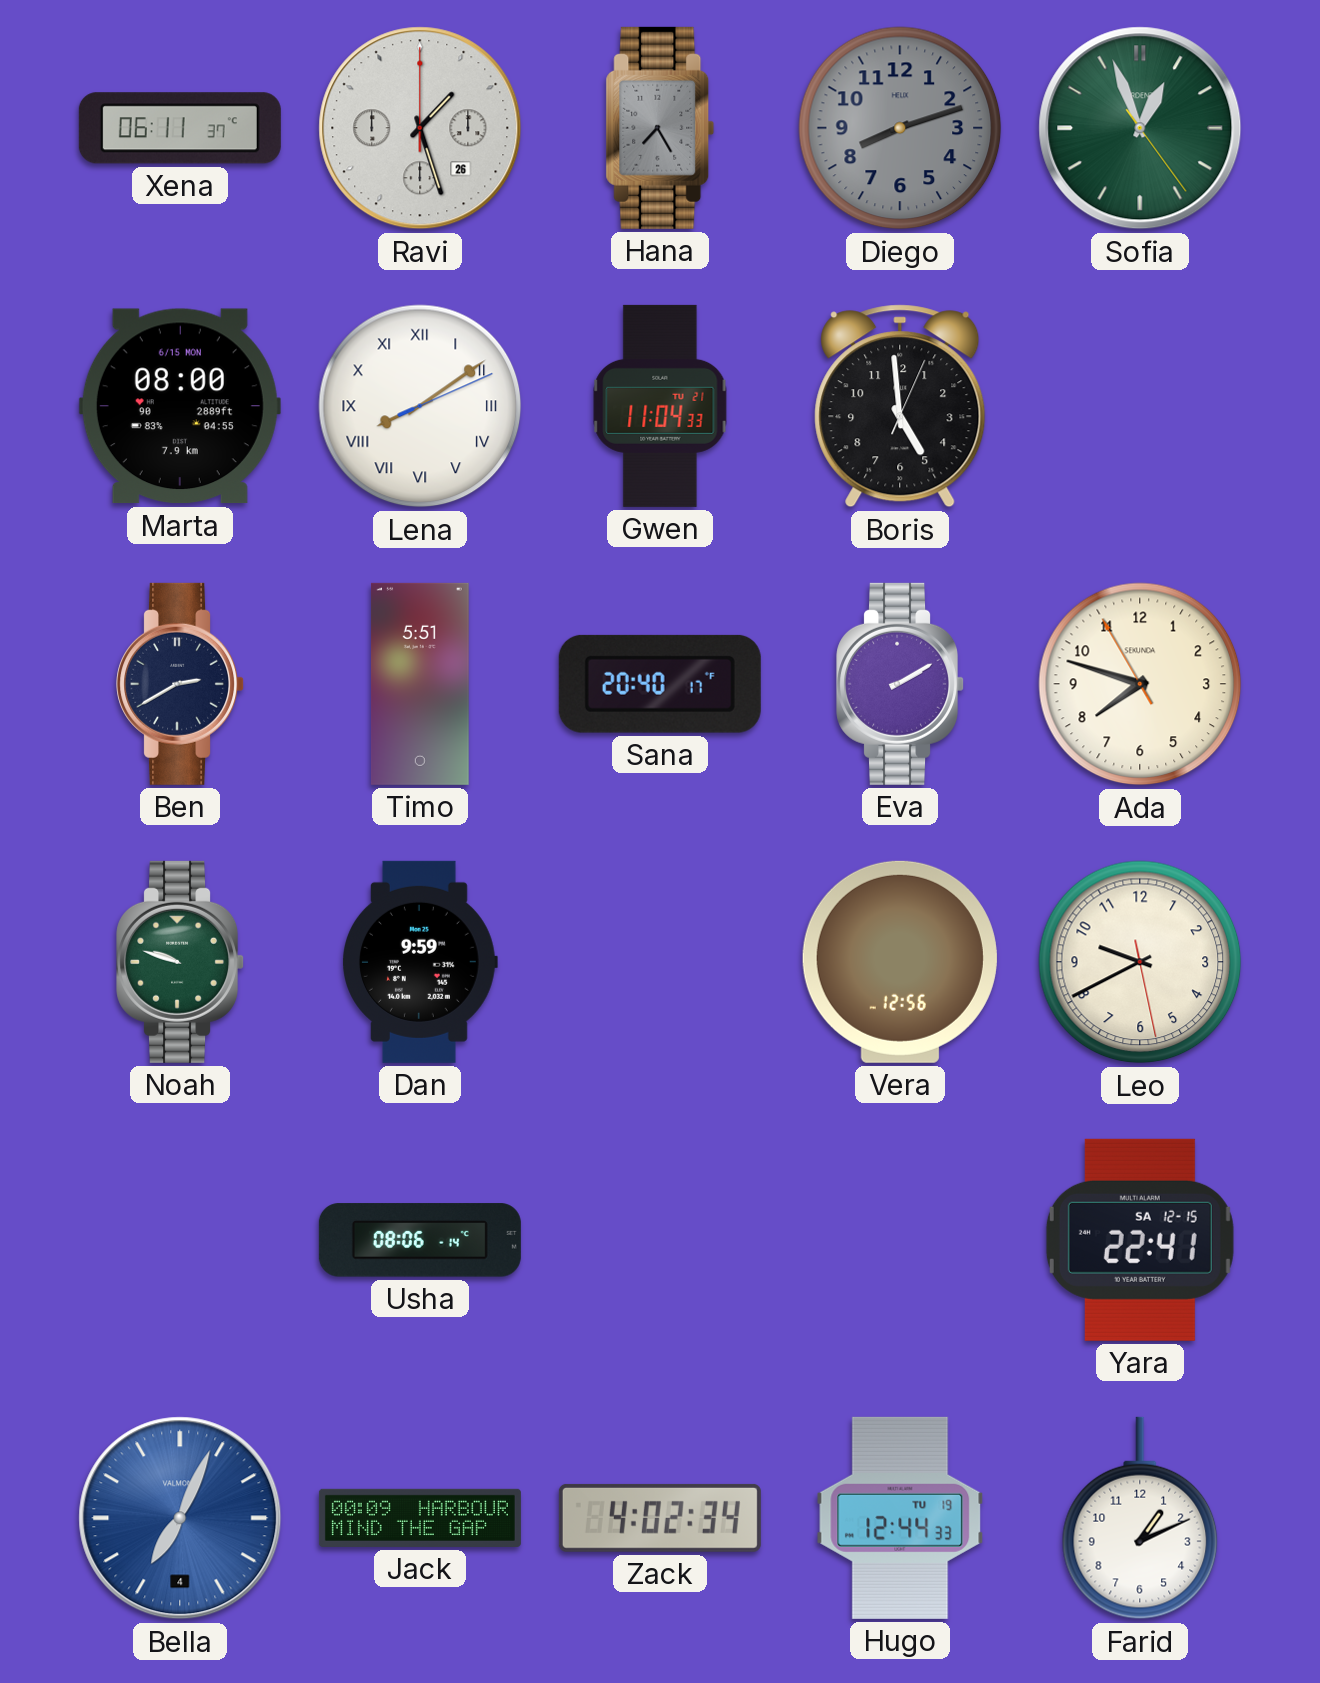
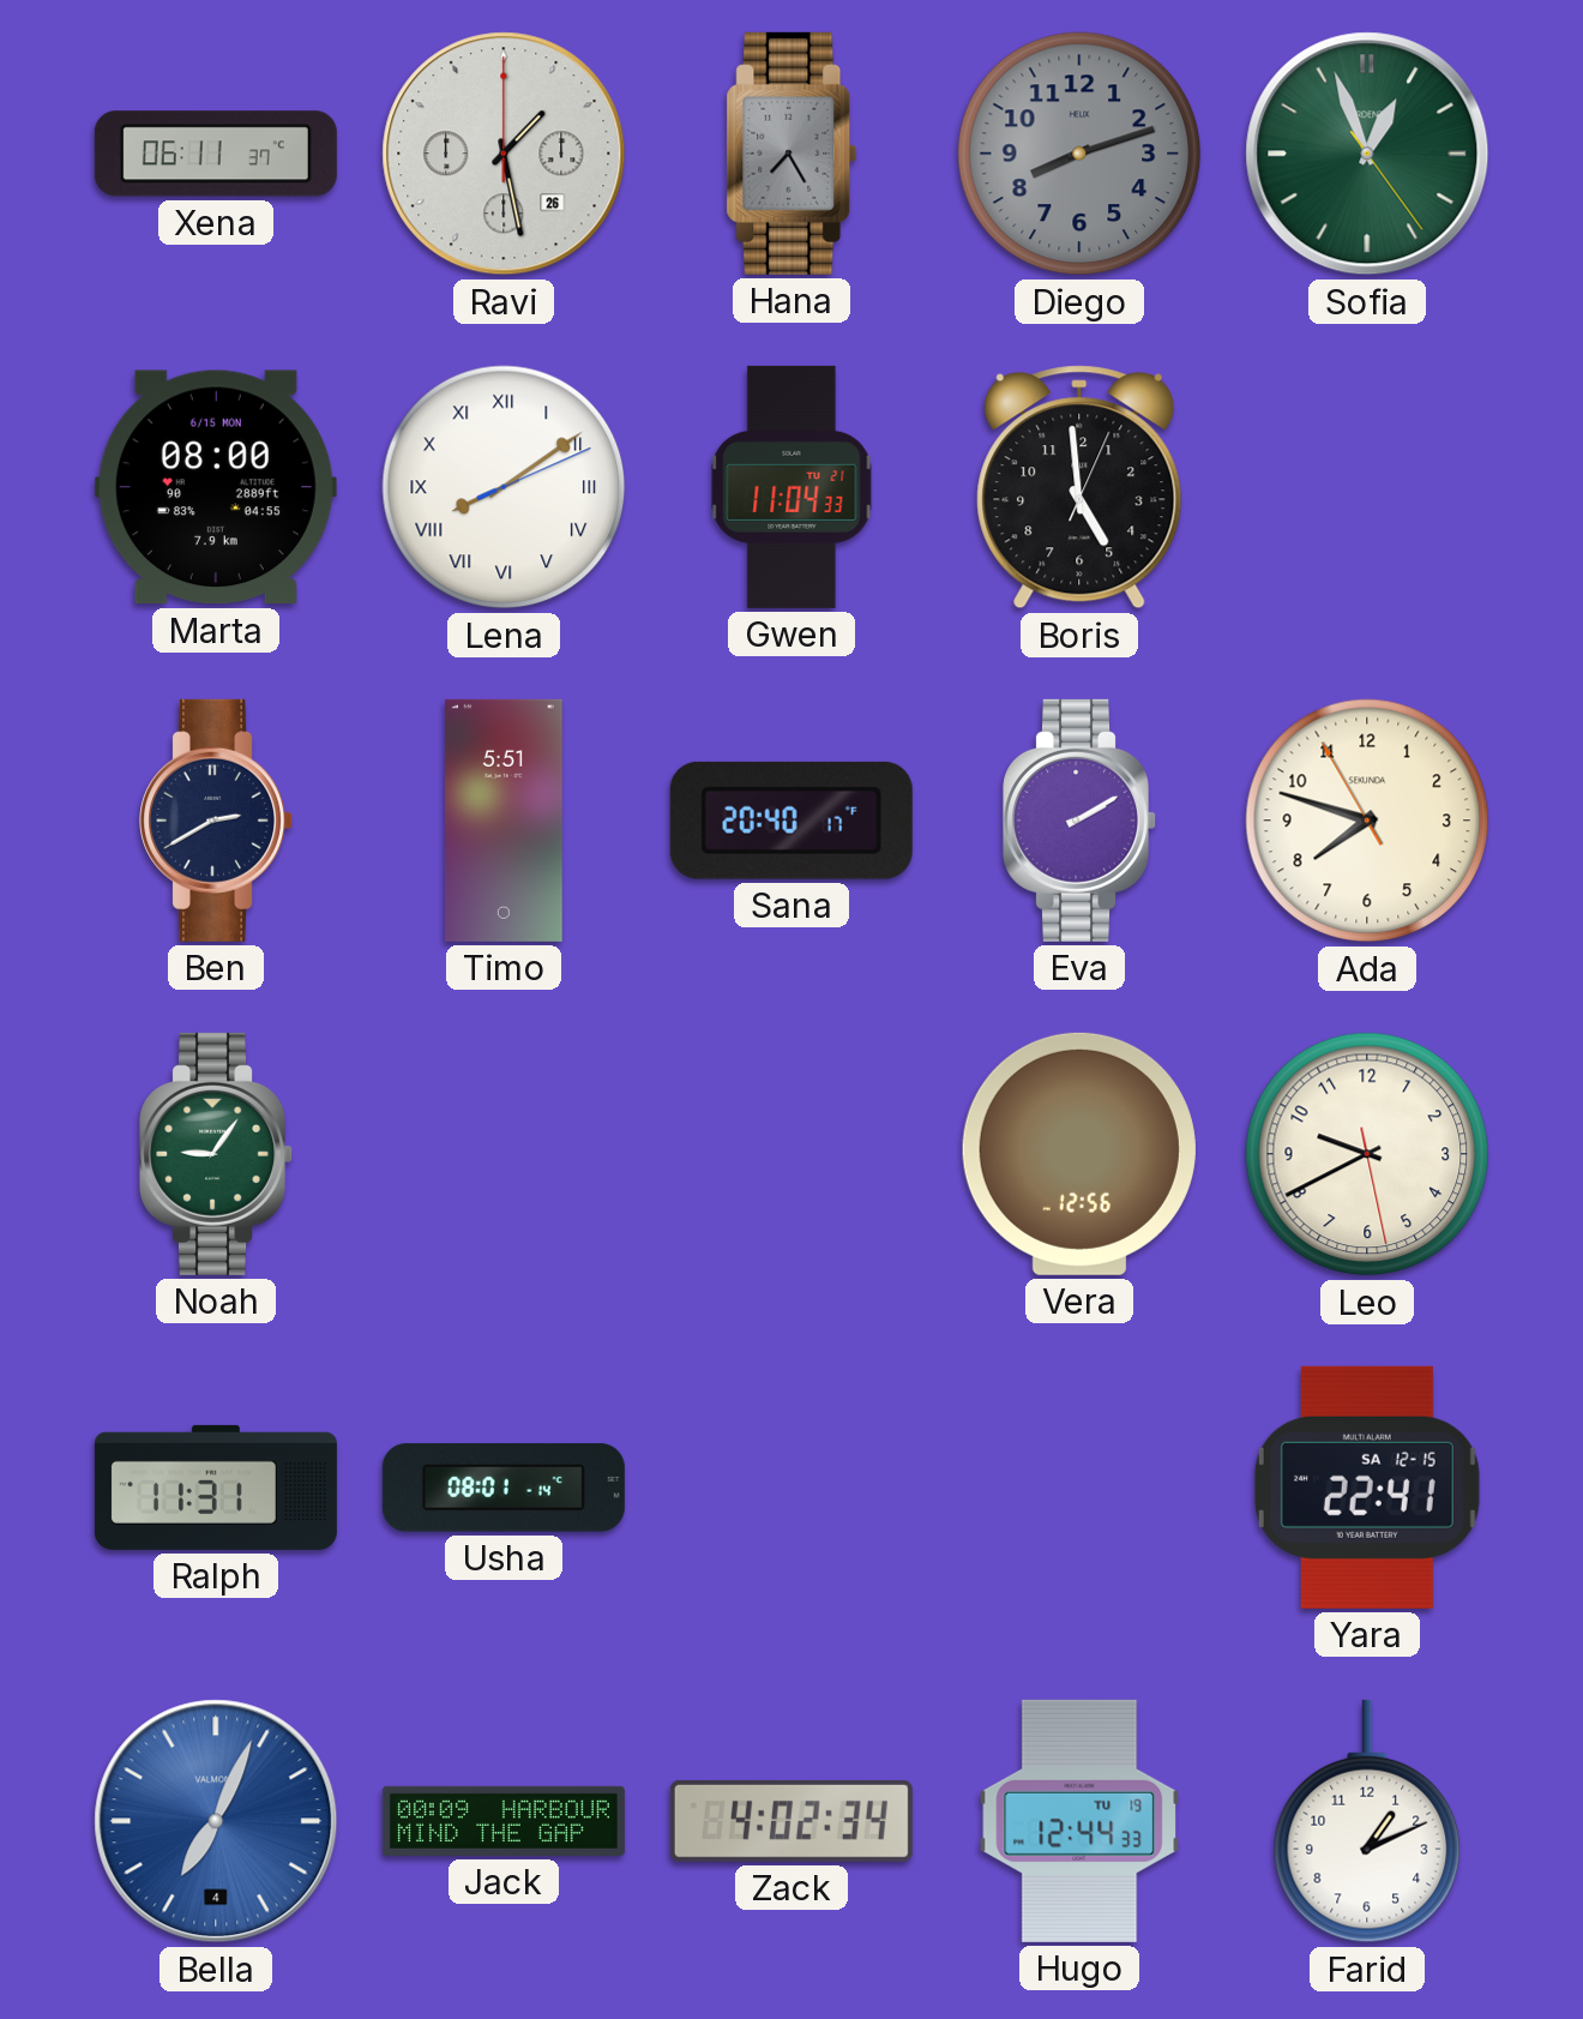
Ravi: 1:27 -> 1:28 (504, 154)
Noah: 9:48 -> 9:06 (217, 1154)
Dan: 9:59 -> none (420, 962)
Ralph: none -> 11:31 (216, 1488)
Usha: 08:06 -> 08:01 (504, 1488)
